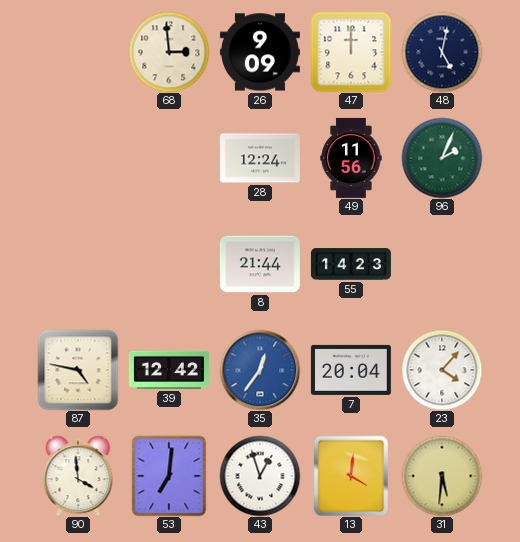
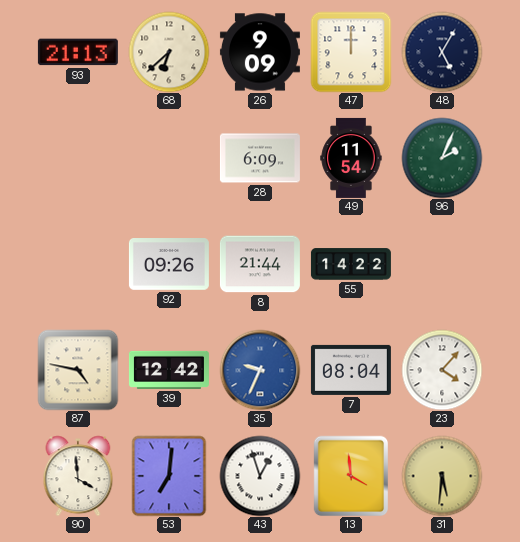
93: none -> 21:13 (78, 52)
68: 2:59 -> 6:38 (169, 52)
48: 5:02 -> 5:05 (442, 52)
28: 12:24 -> 6:09 (260, 158)
49: 11:56 -> 11:54 (351, 158)
92: none -> 09:26 (169, 265)
55: 14:23 -> 14:22 (351, 264)
35: 12:36 -> 9:34 (260, 370)
7: 20:04 -> 08:04 (351, 370)
13: 4:01 -> 3:59 (351, 476)
